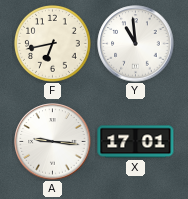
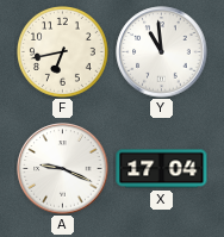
A: 9:16 -> 9:19 (63, 169)
X: 17:01 -> 17:04 (162, 169)
